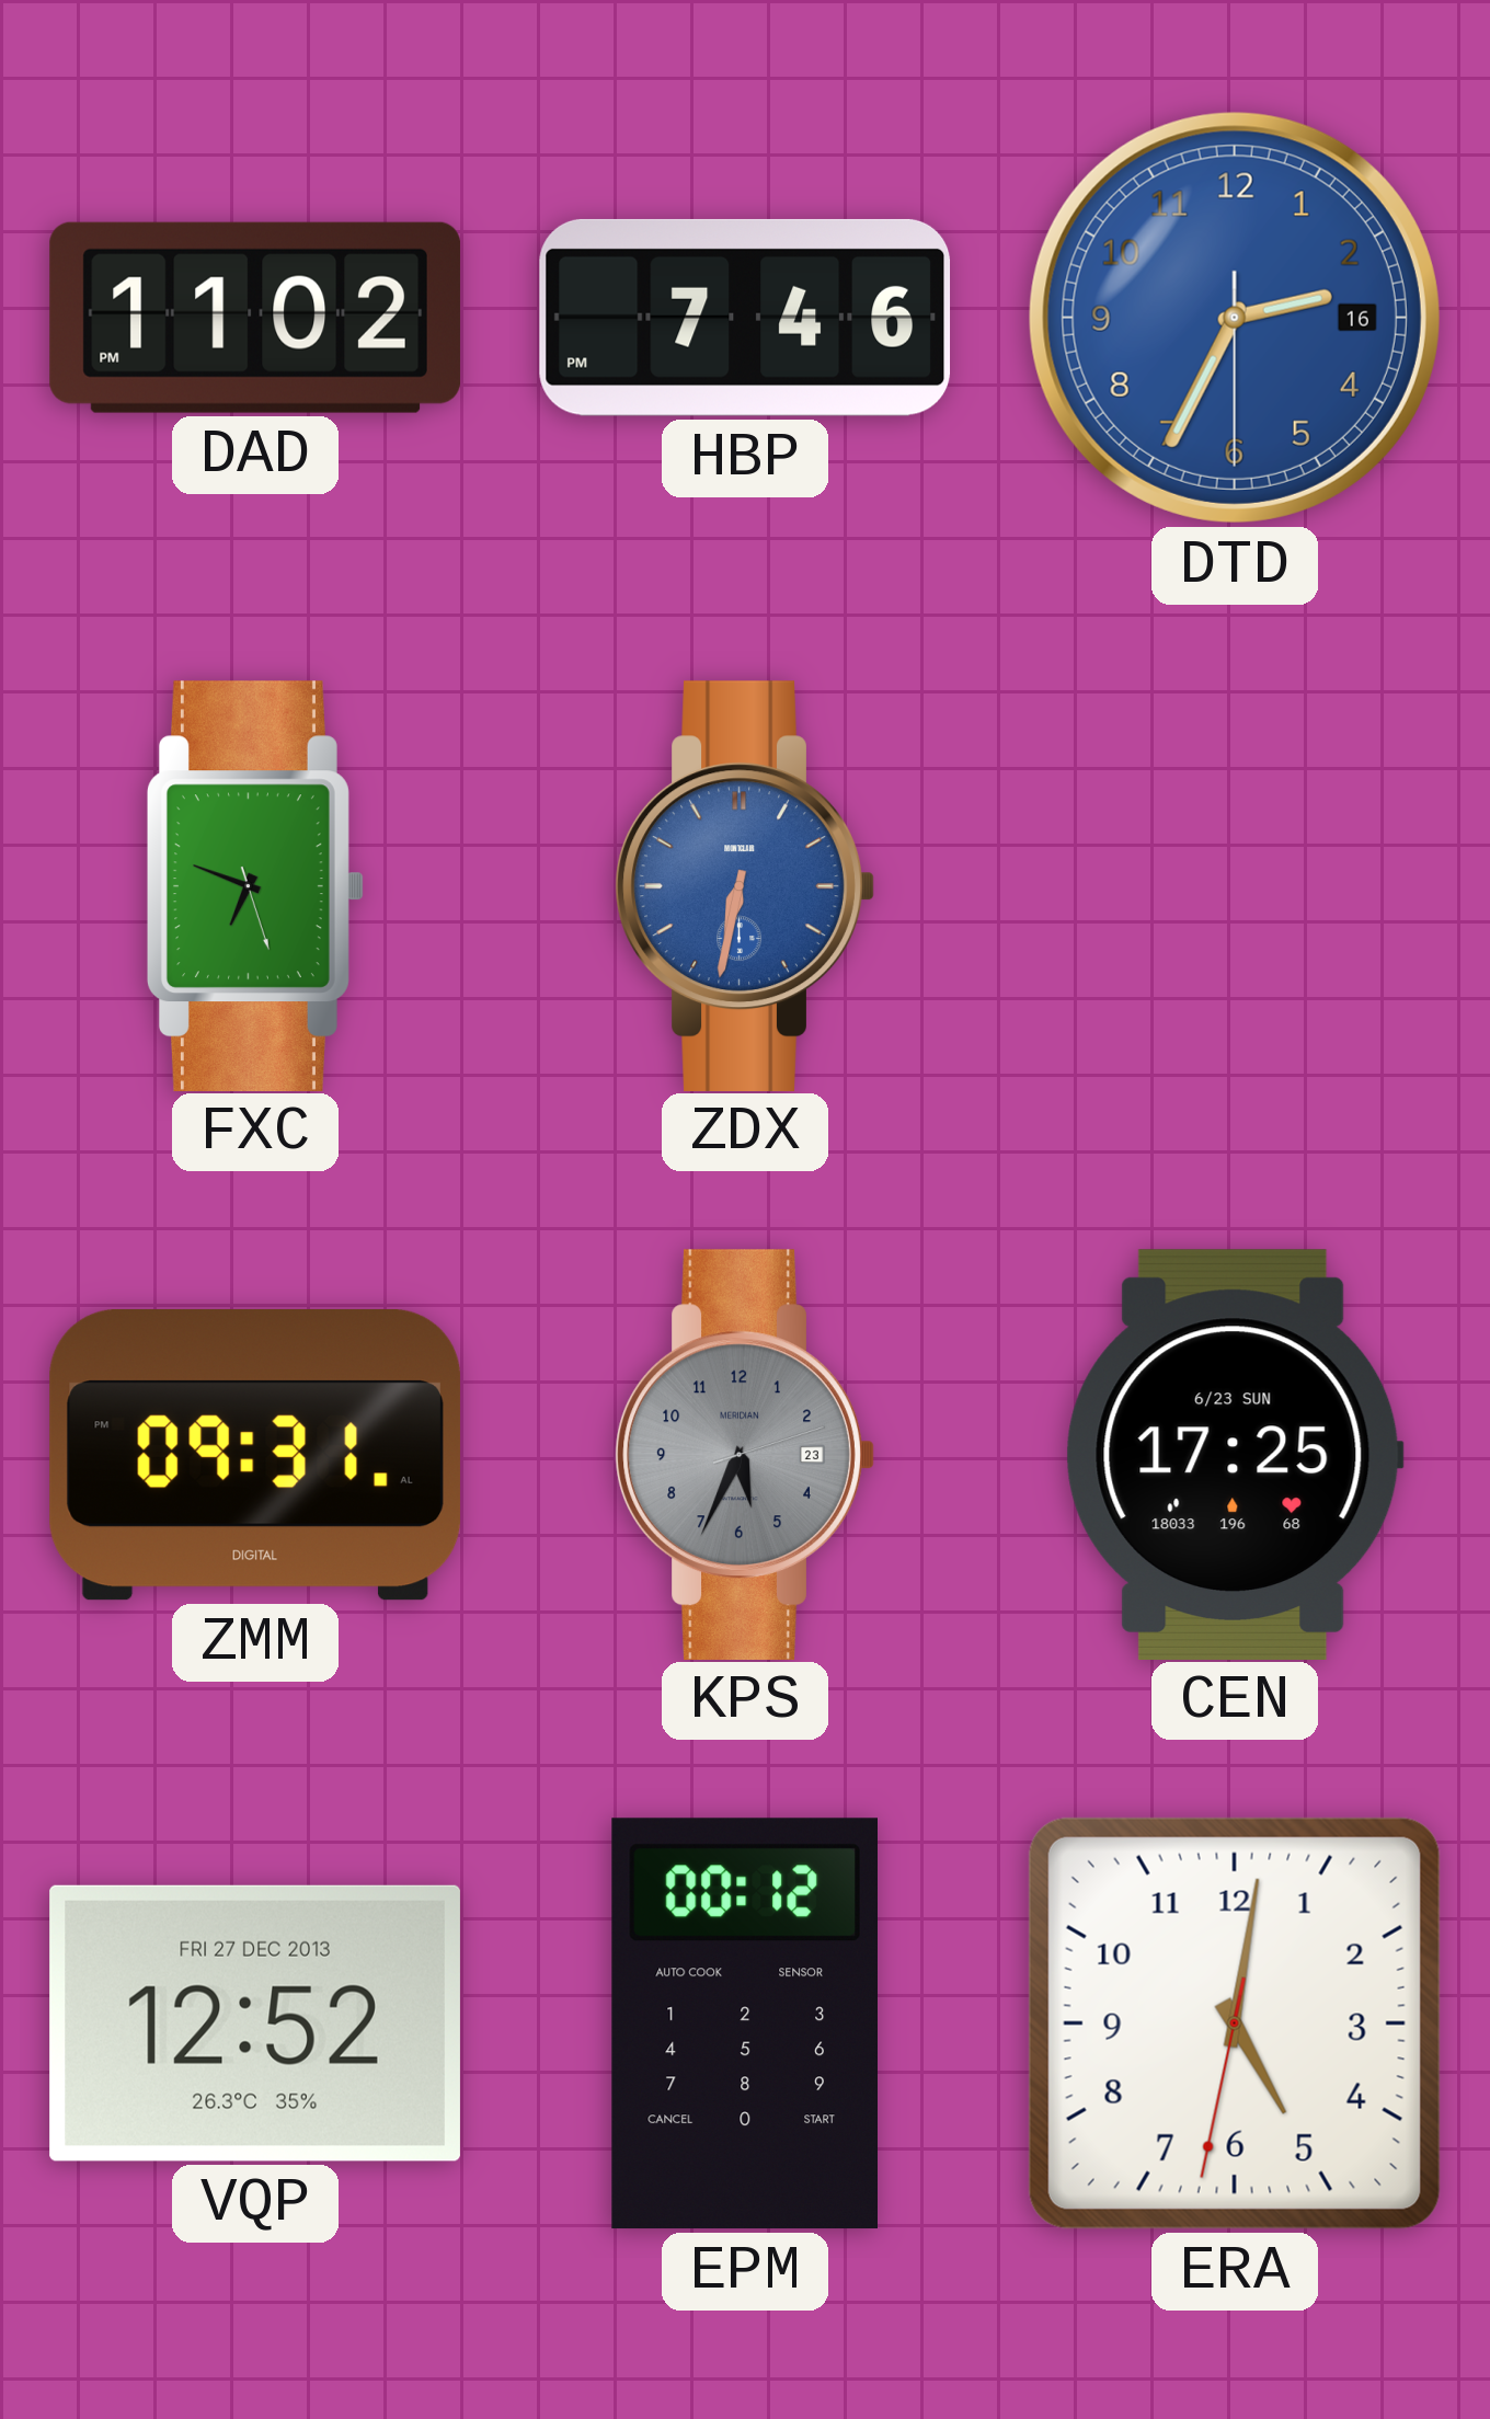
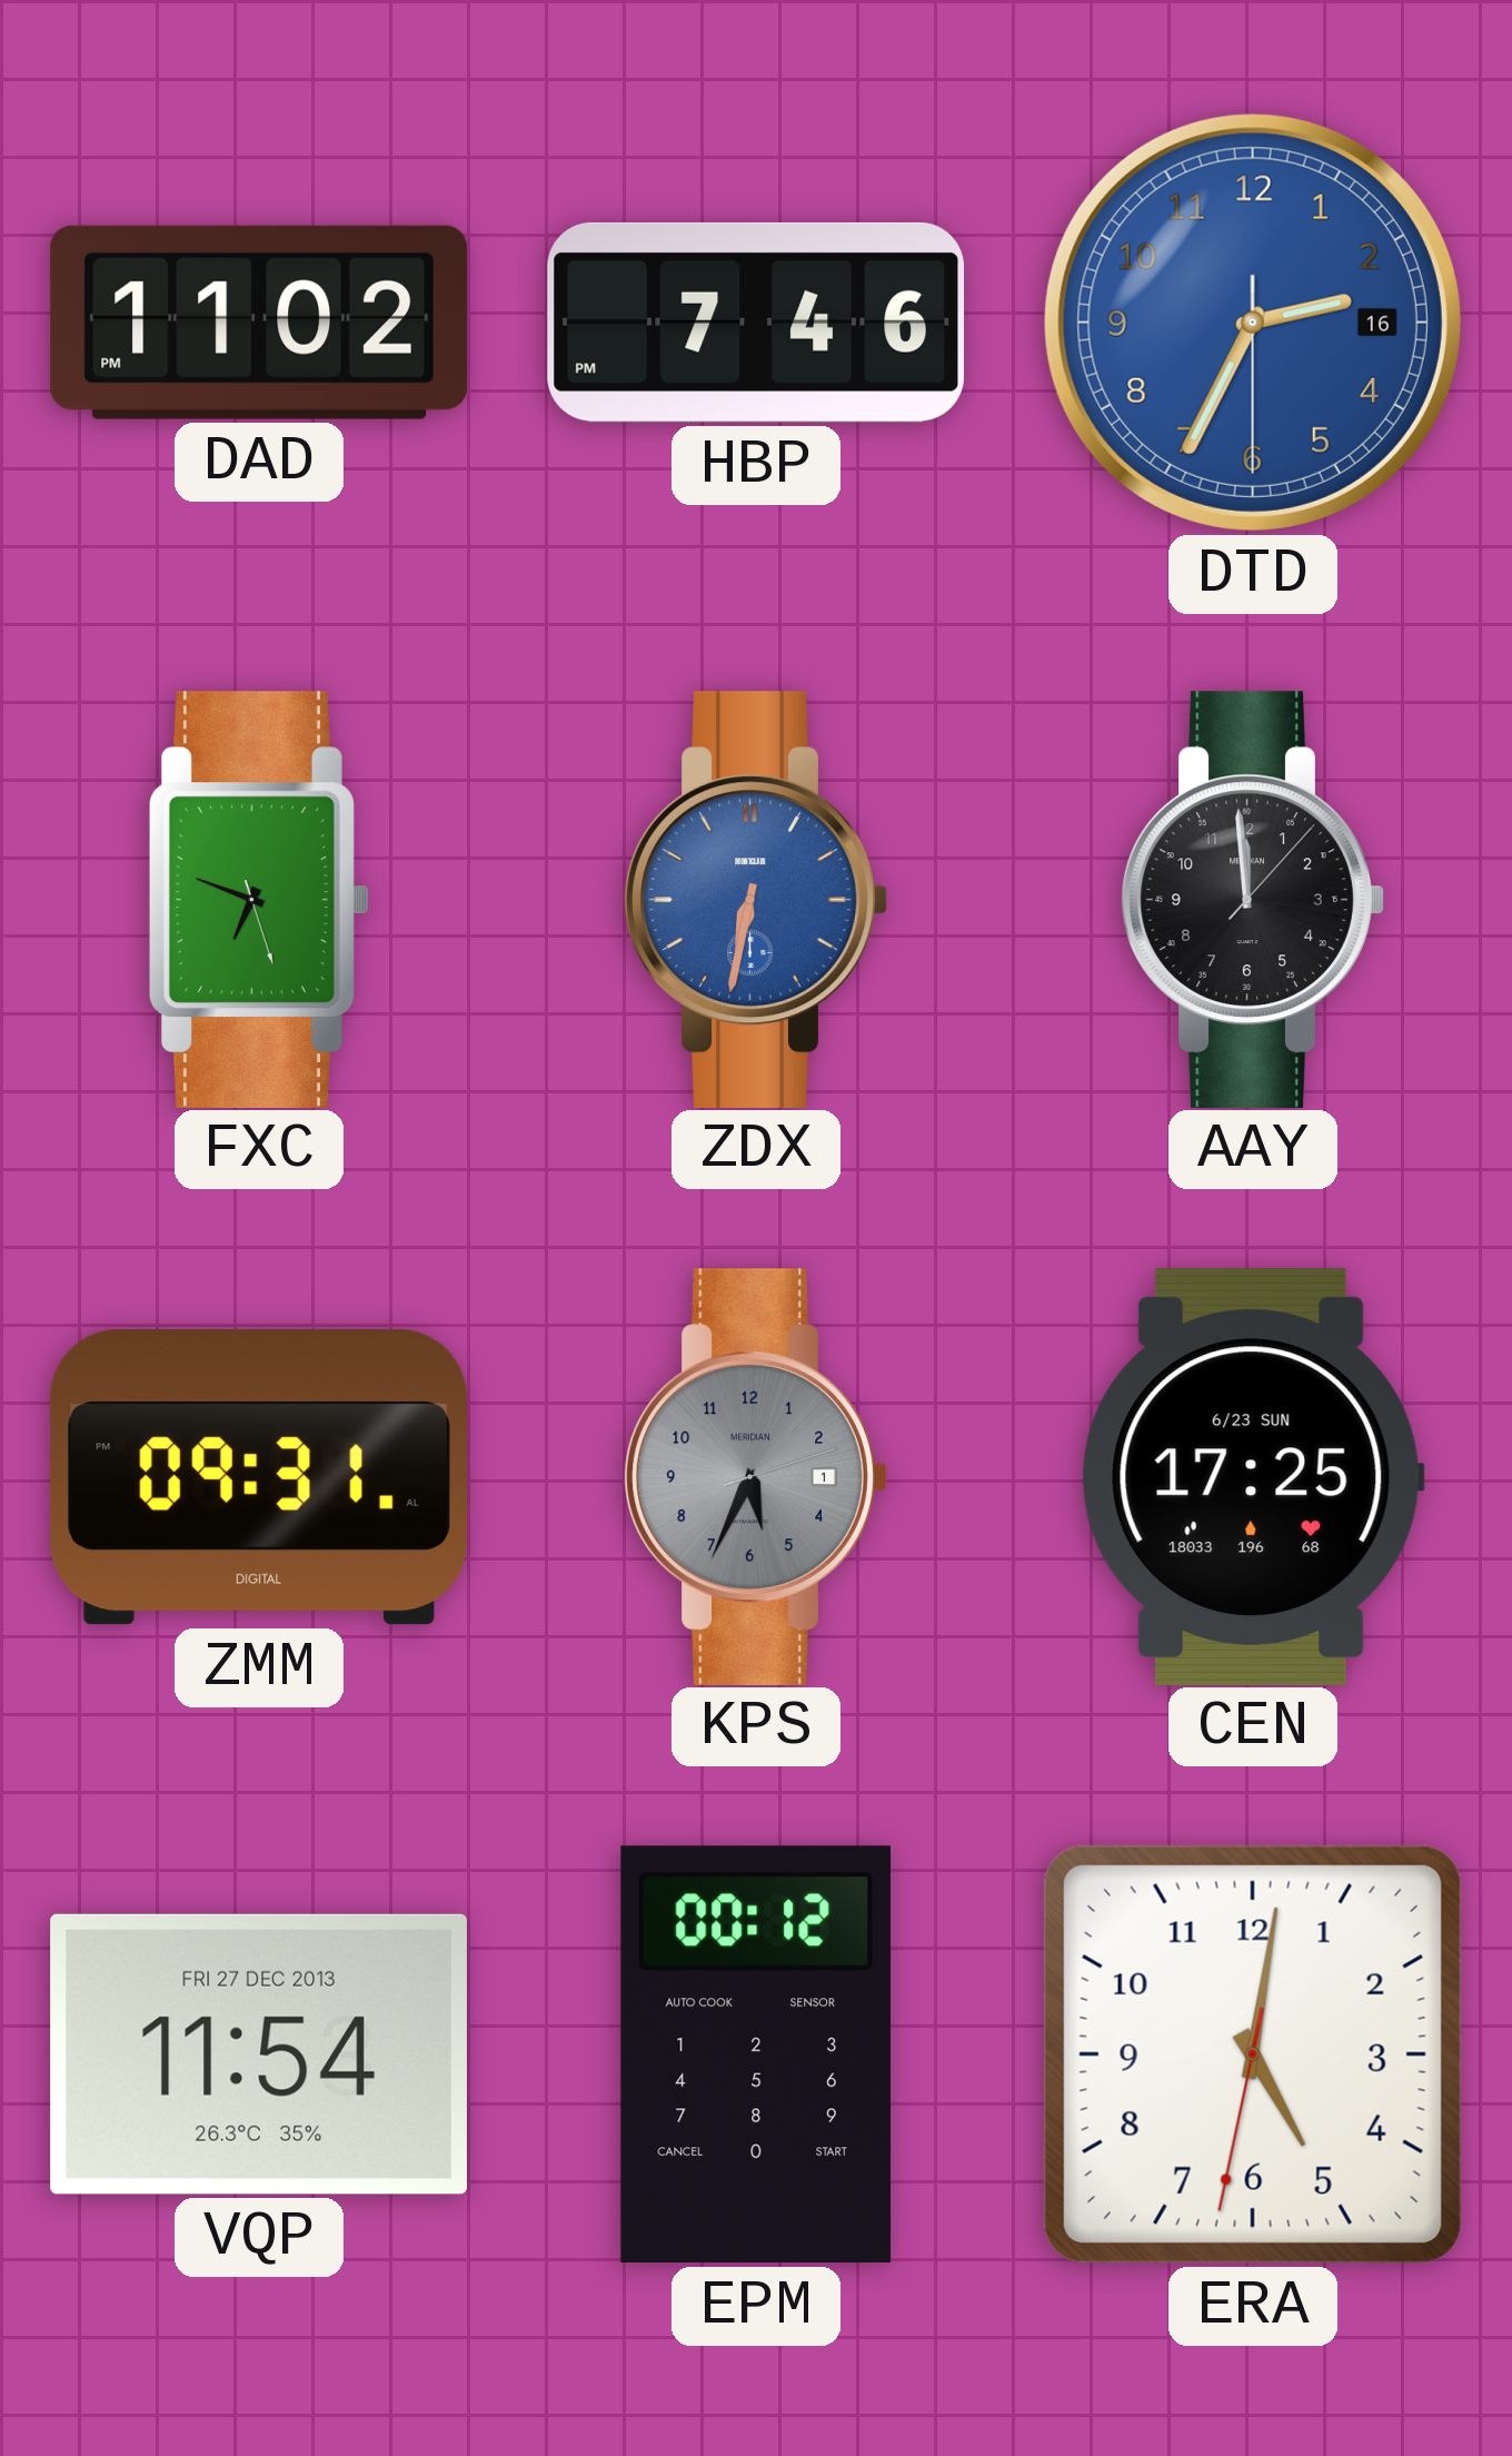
AAY: none -> 11:59 (1253, 899)
KPS date: 23 -> 1 (756, 1476)
VQP: 12:52 -> 11:54 (259, 2054)
